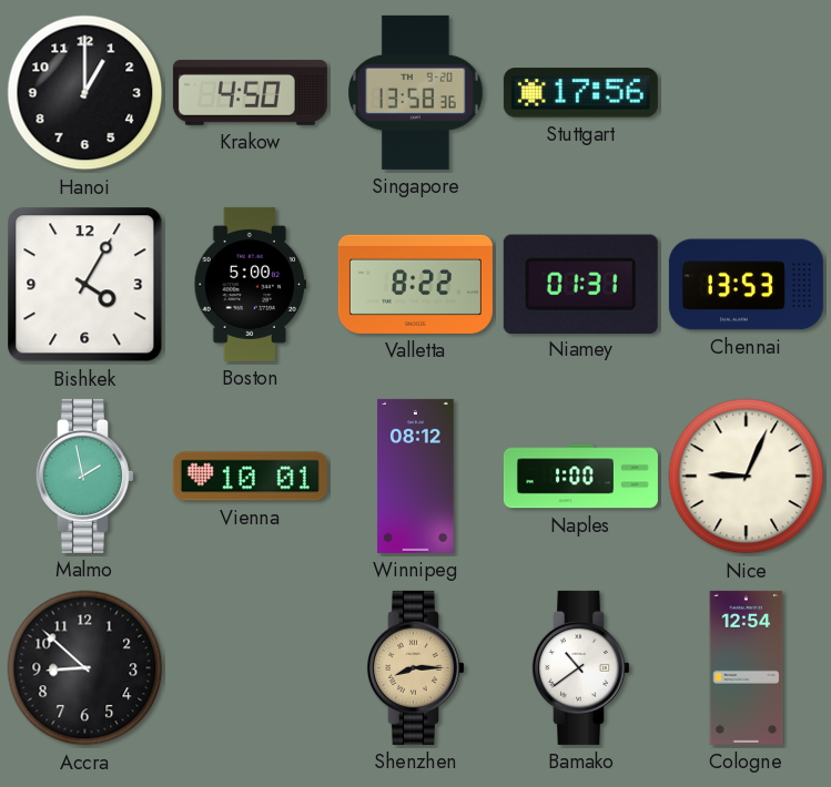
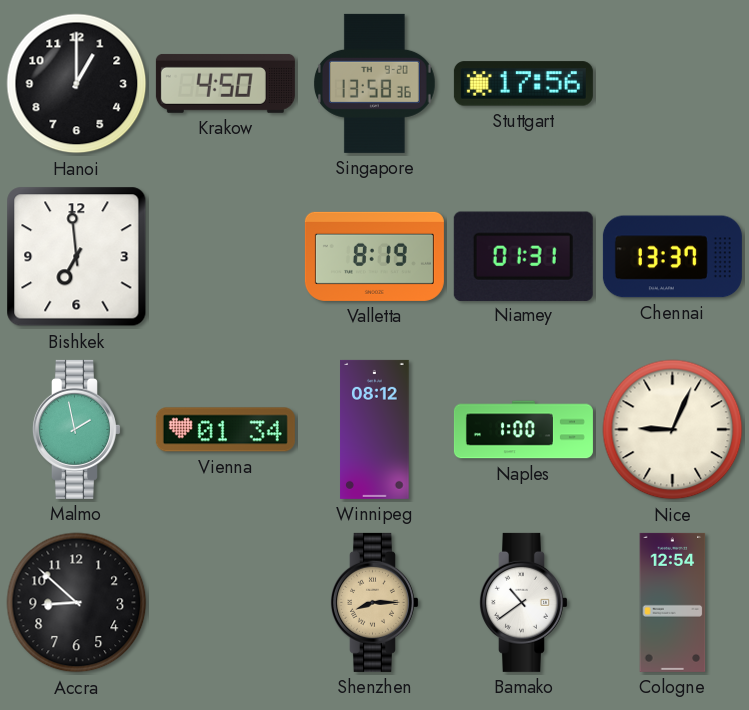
Bishkek: 4:05 -> 6:59 (77, 257)
Boston: 5:00 -> none (251, 284)
Valletta: 8:22 -> 8:19 (374, 256)
Chennai: 13:53 -> 13:37 (672, 257)
Vienna: 10:01 -> 01:34 (225, 430)
